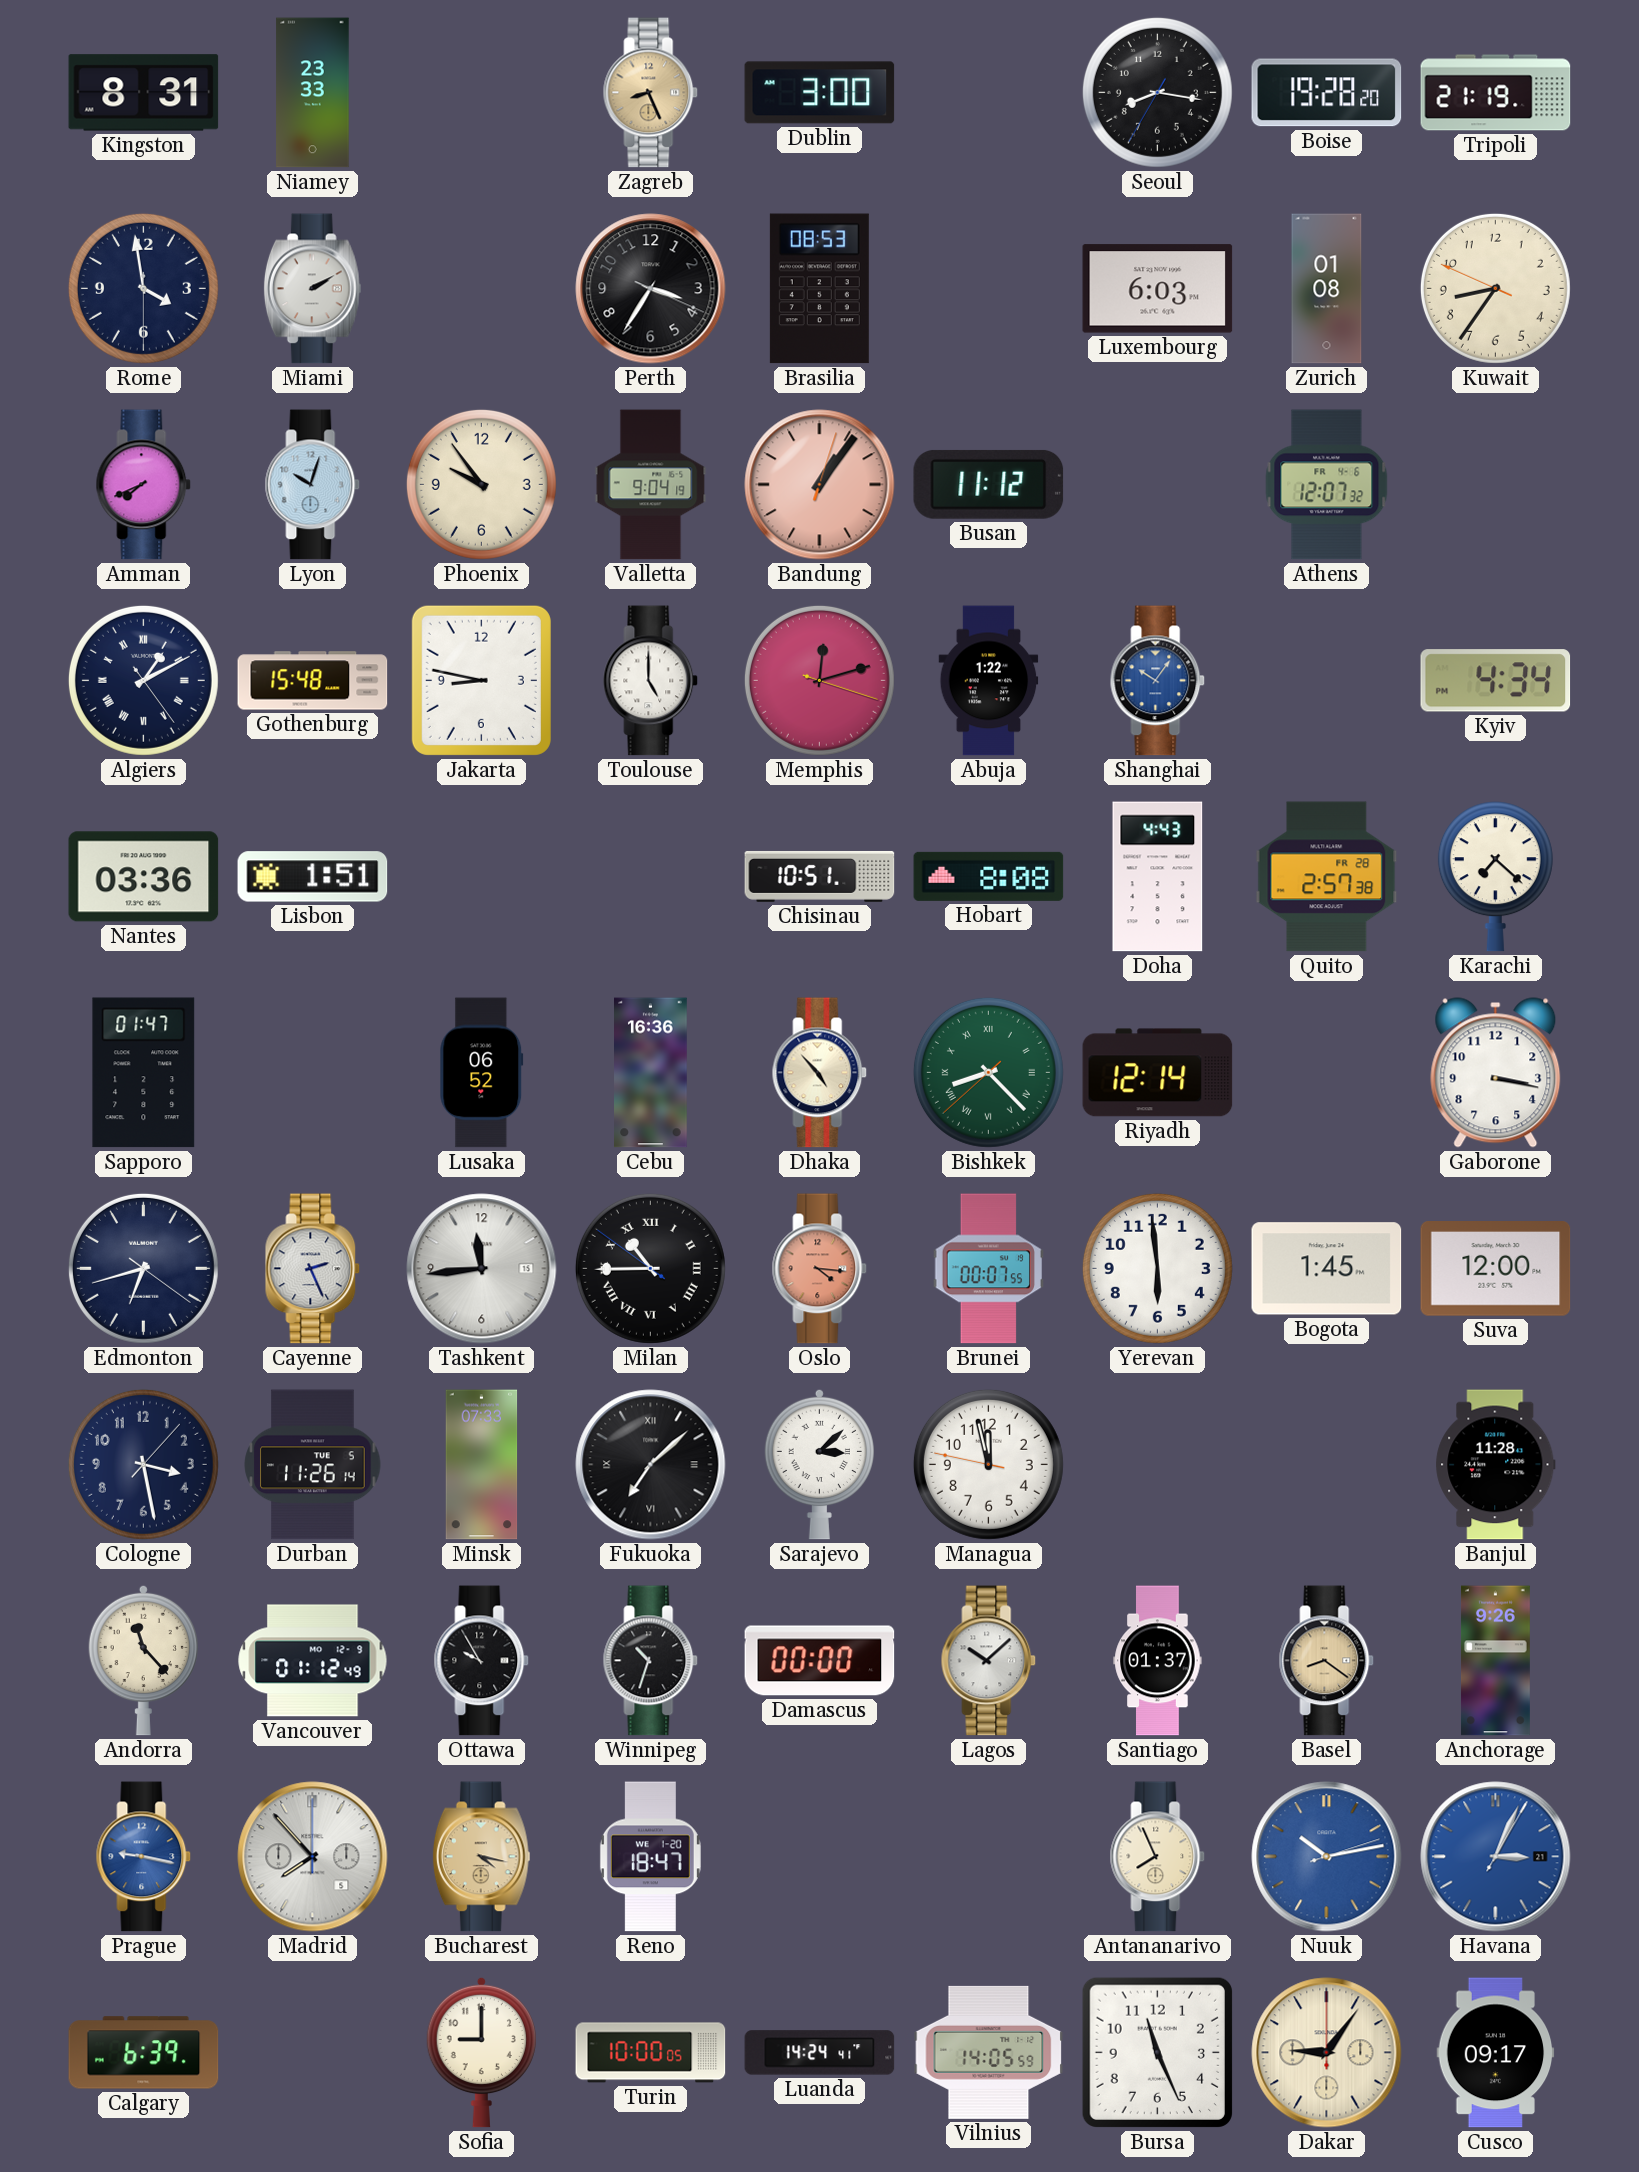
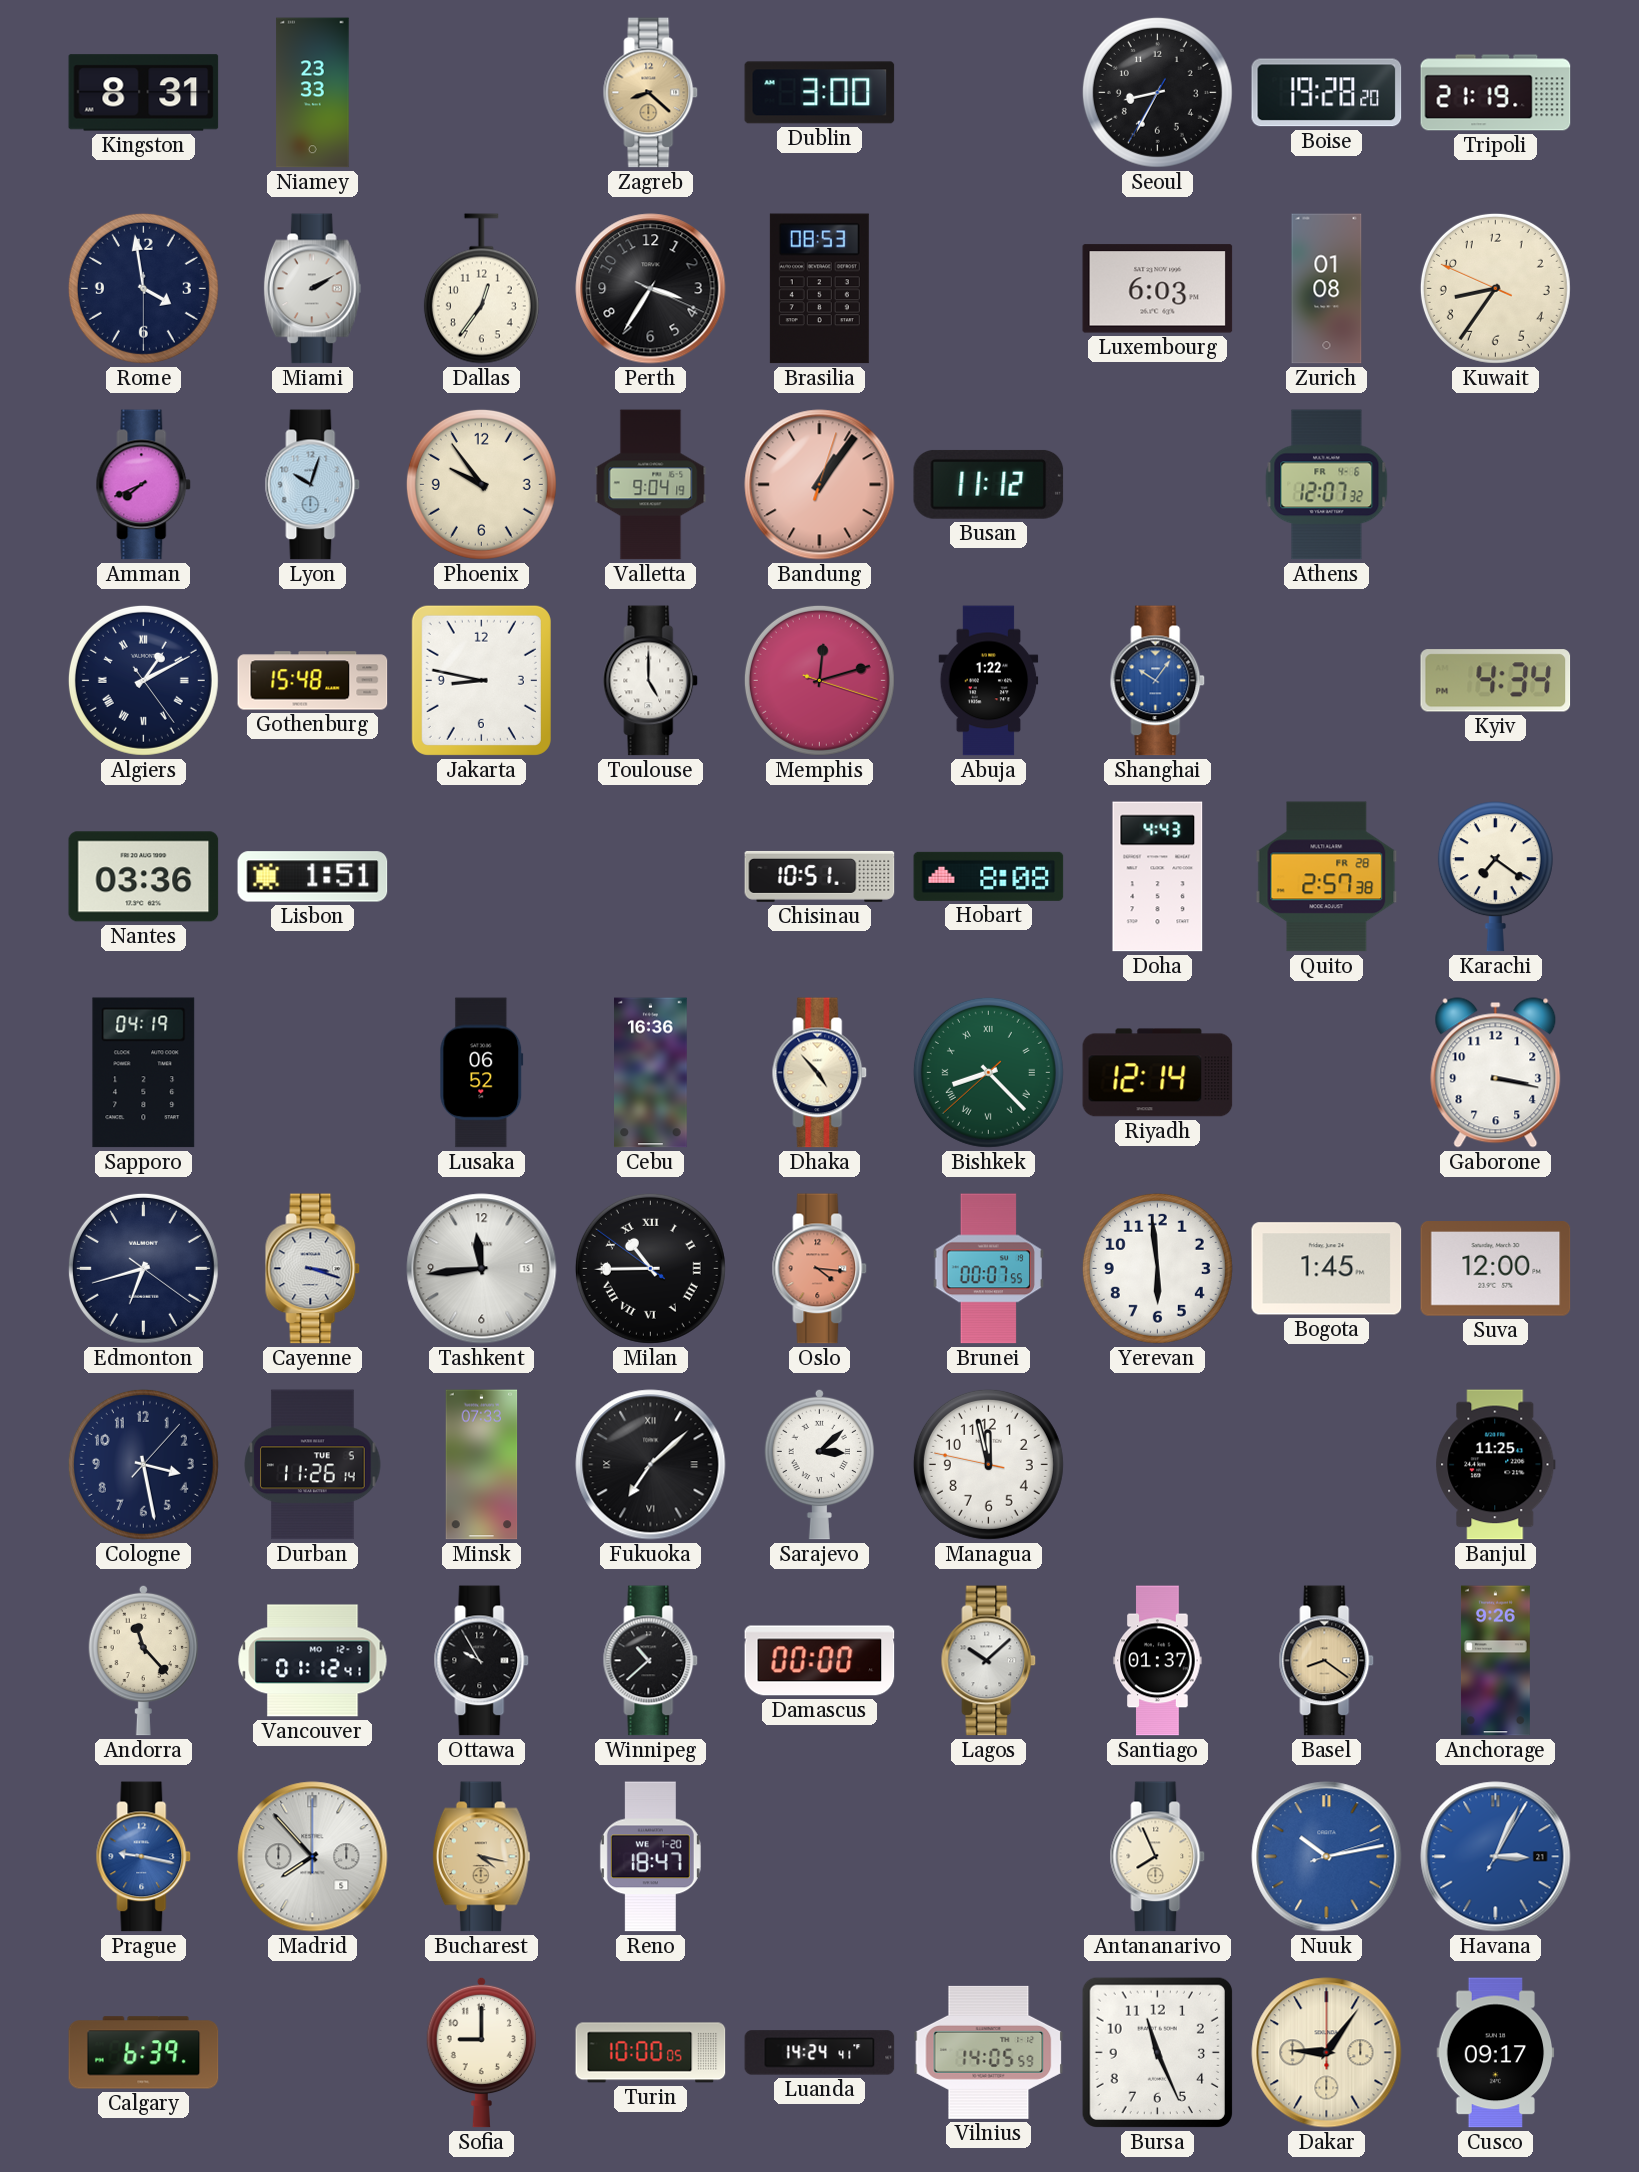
Zagreb: 8:26 -> 8:22 (651, 93)
Seoul: 8:16 -> 8:34 (1157, 92)
Dallas: none -> 12:36 (481, 289)
Karachi: 7:22 -> 7:21 (1495, 877)
Sapporo: 01:47 -> 04:19 (144, 1073)
Cayenne: 2:26 -> 3:18 (313, 1269)
Banjul: 11:28 -> 11:25 (1496, 1465)
Vancouver: 01:12:49 -> 01:12:41 (313, 1661)
Winnipeg: 10:33 -> 10:38 (651, 1661)
